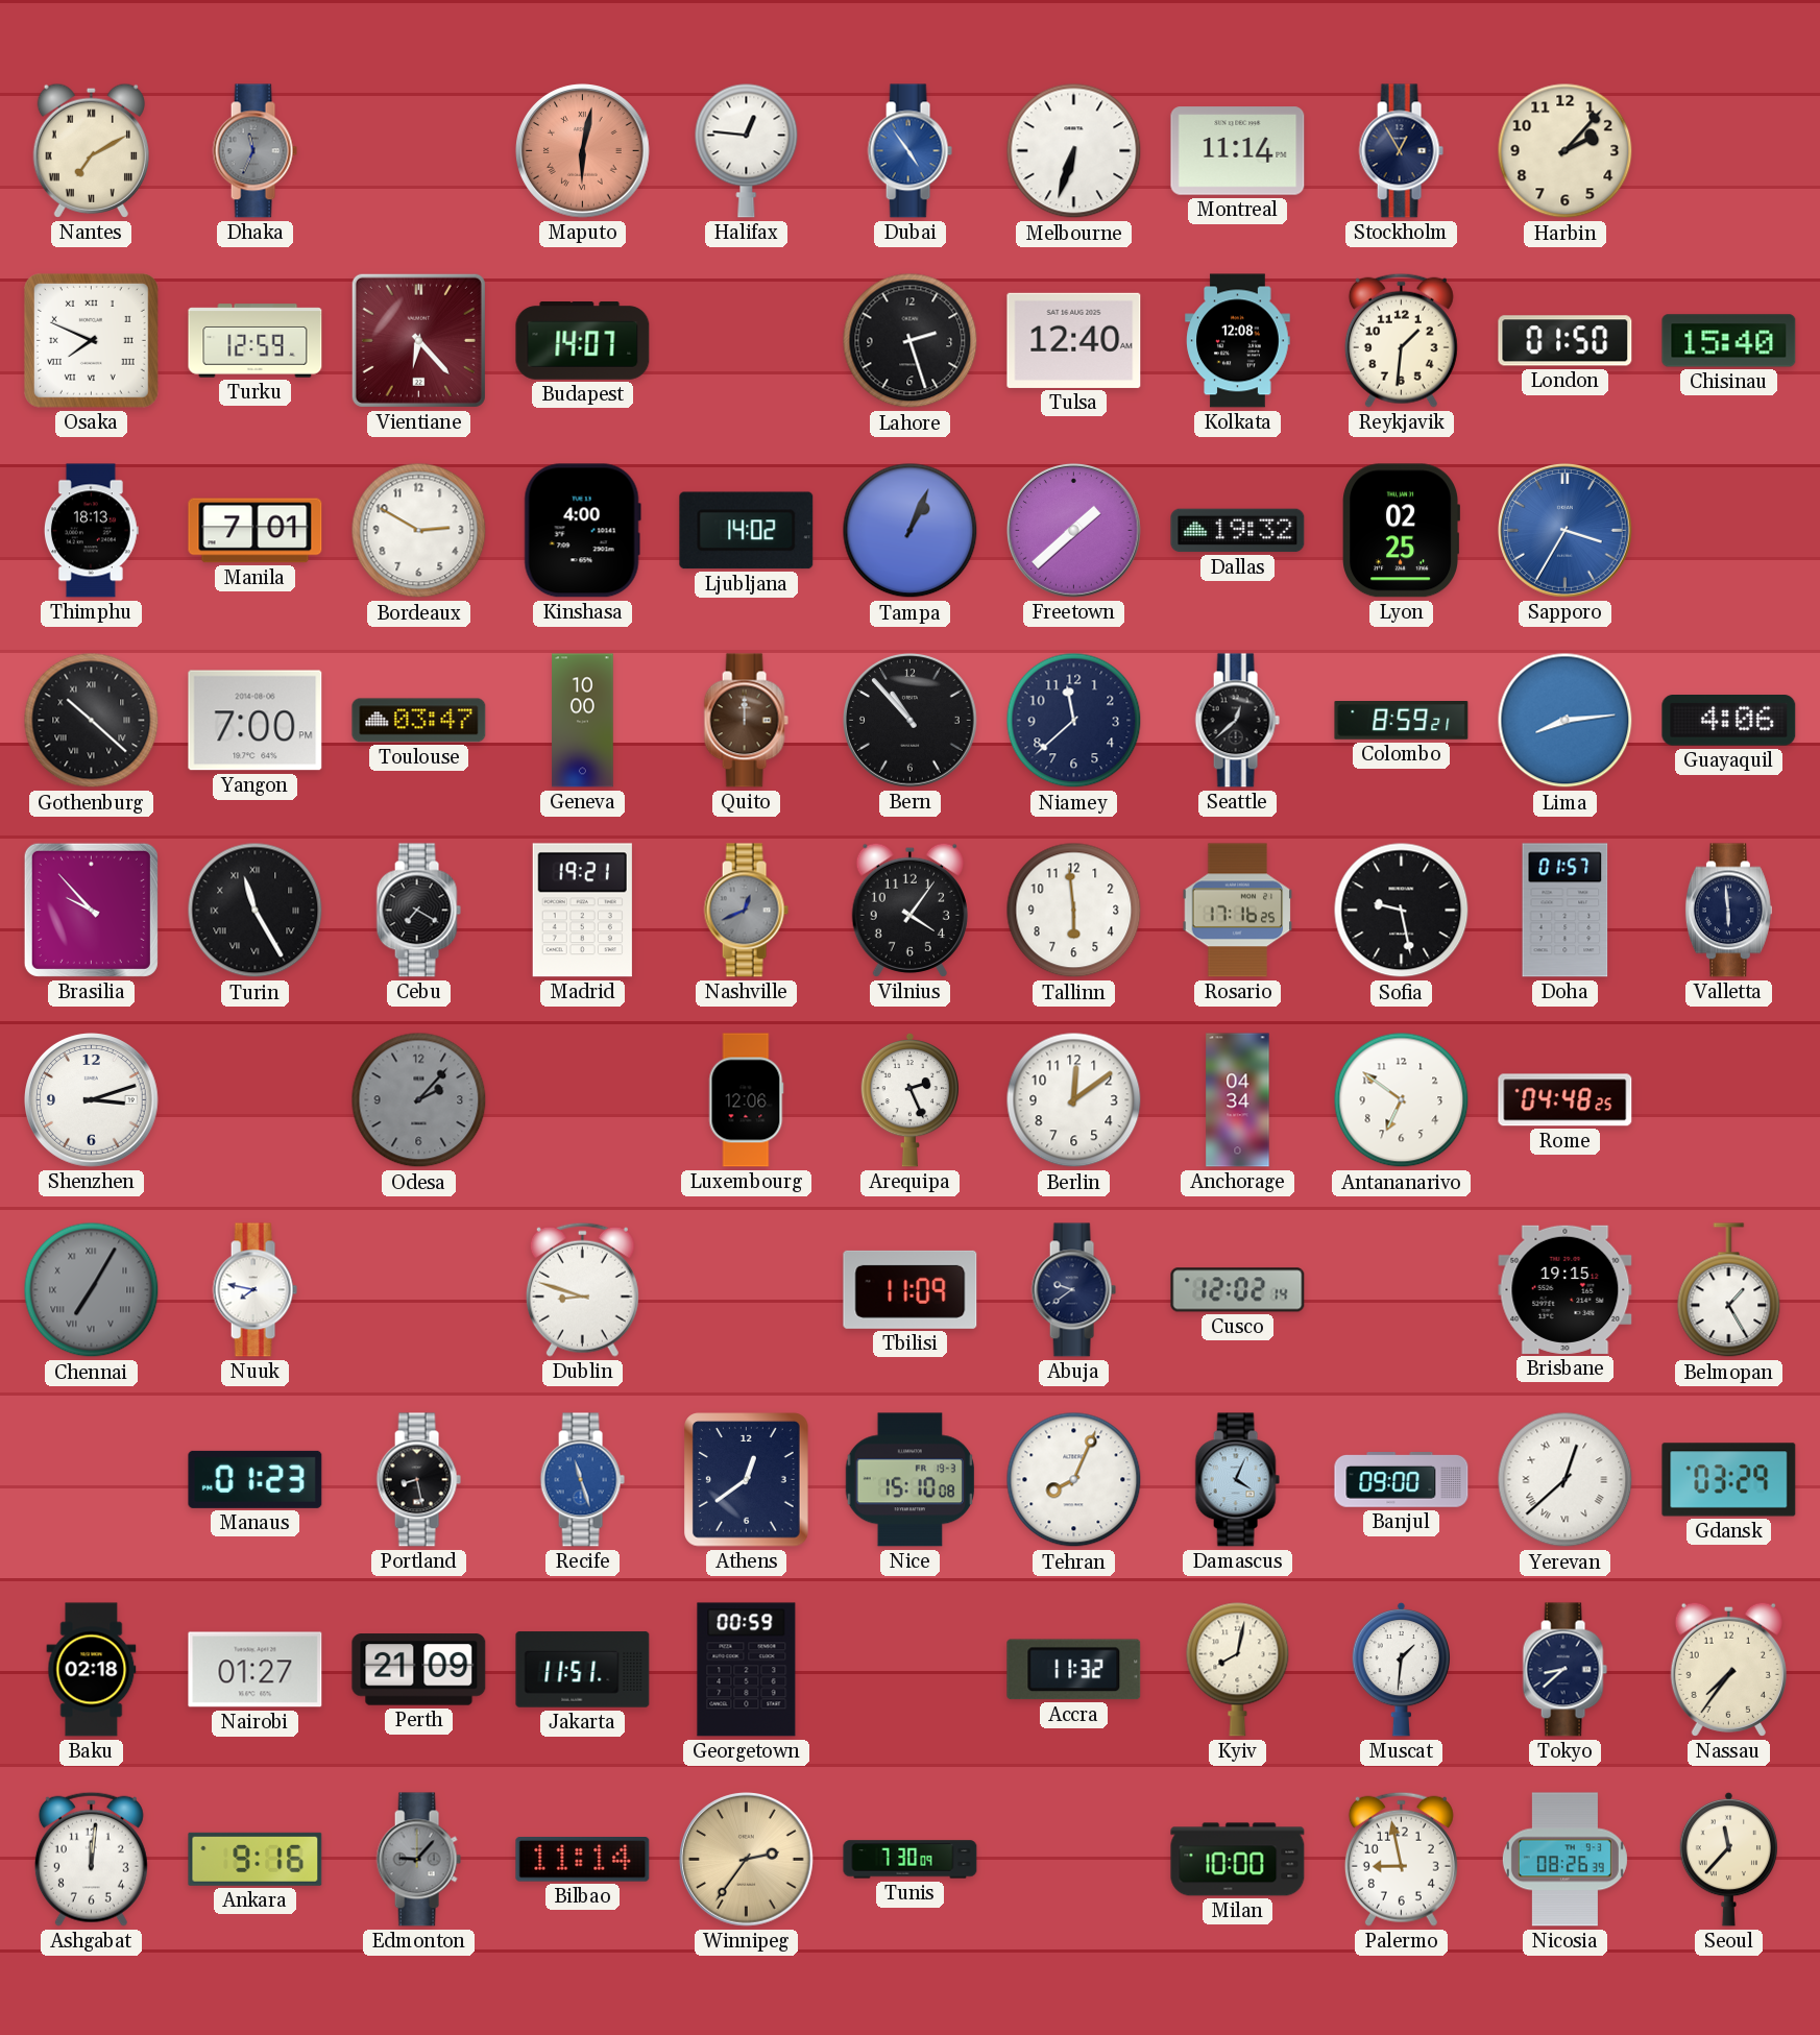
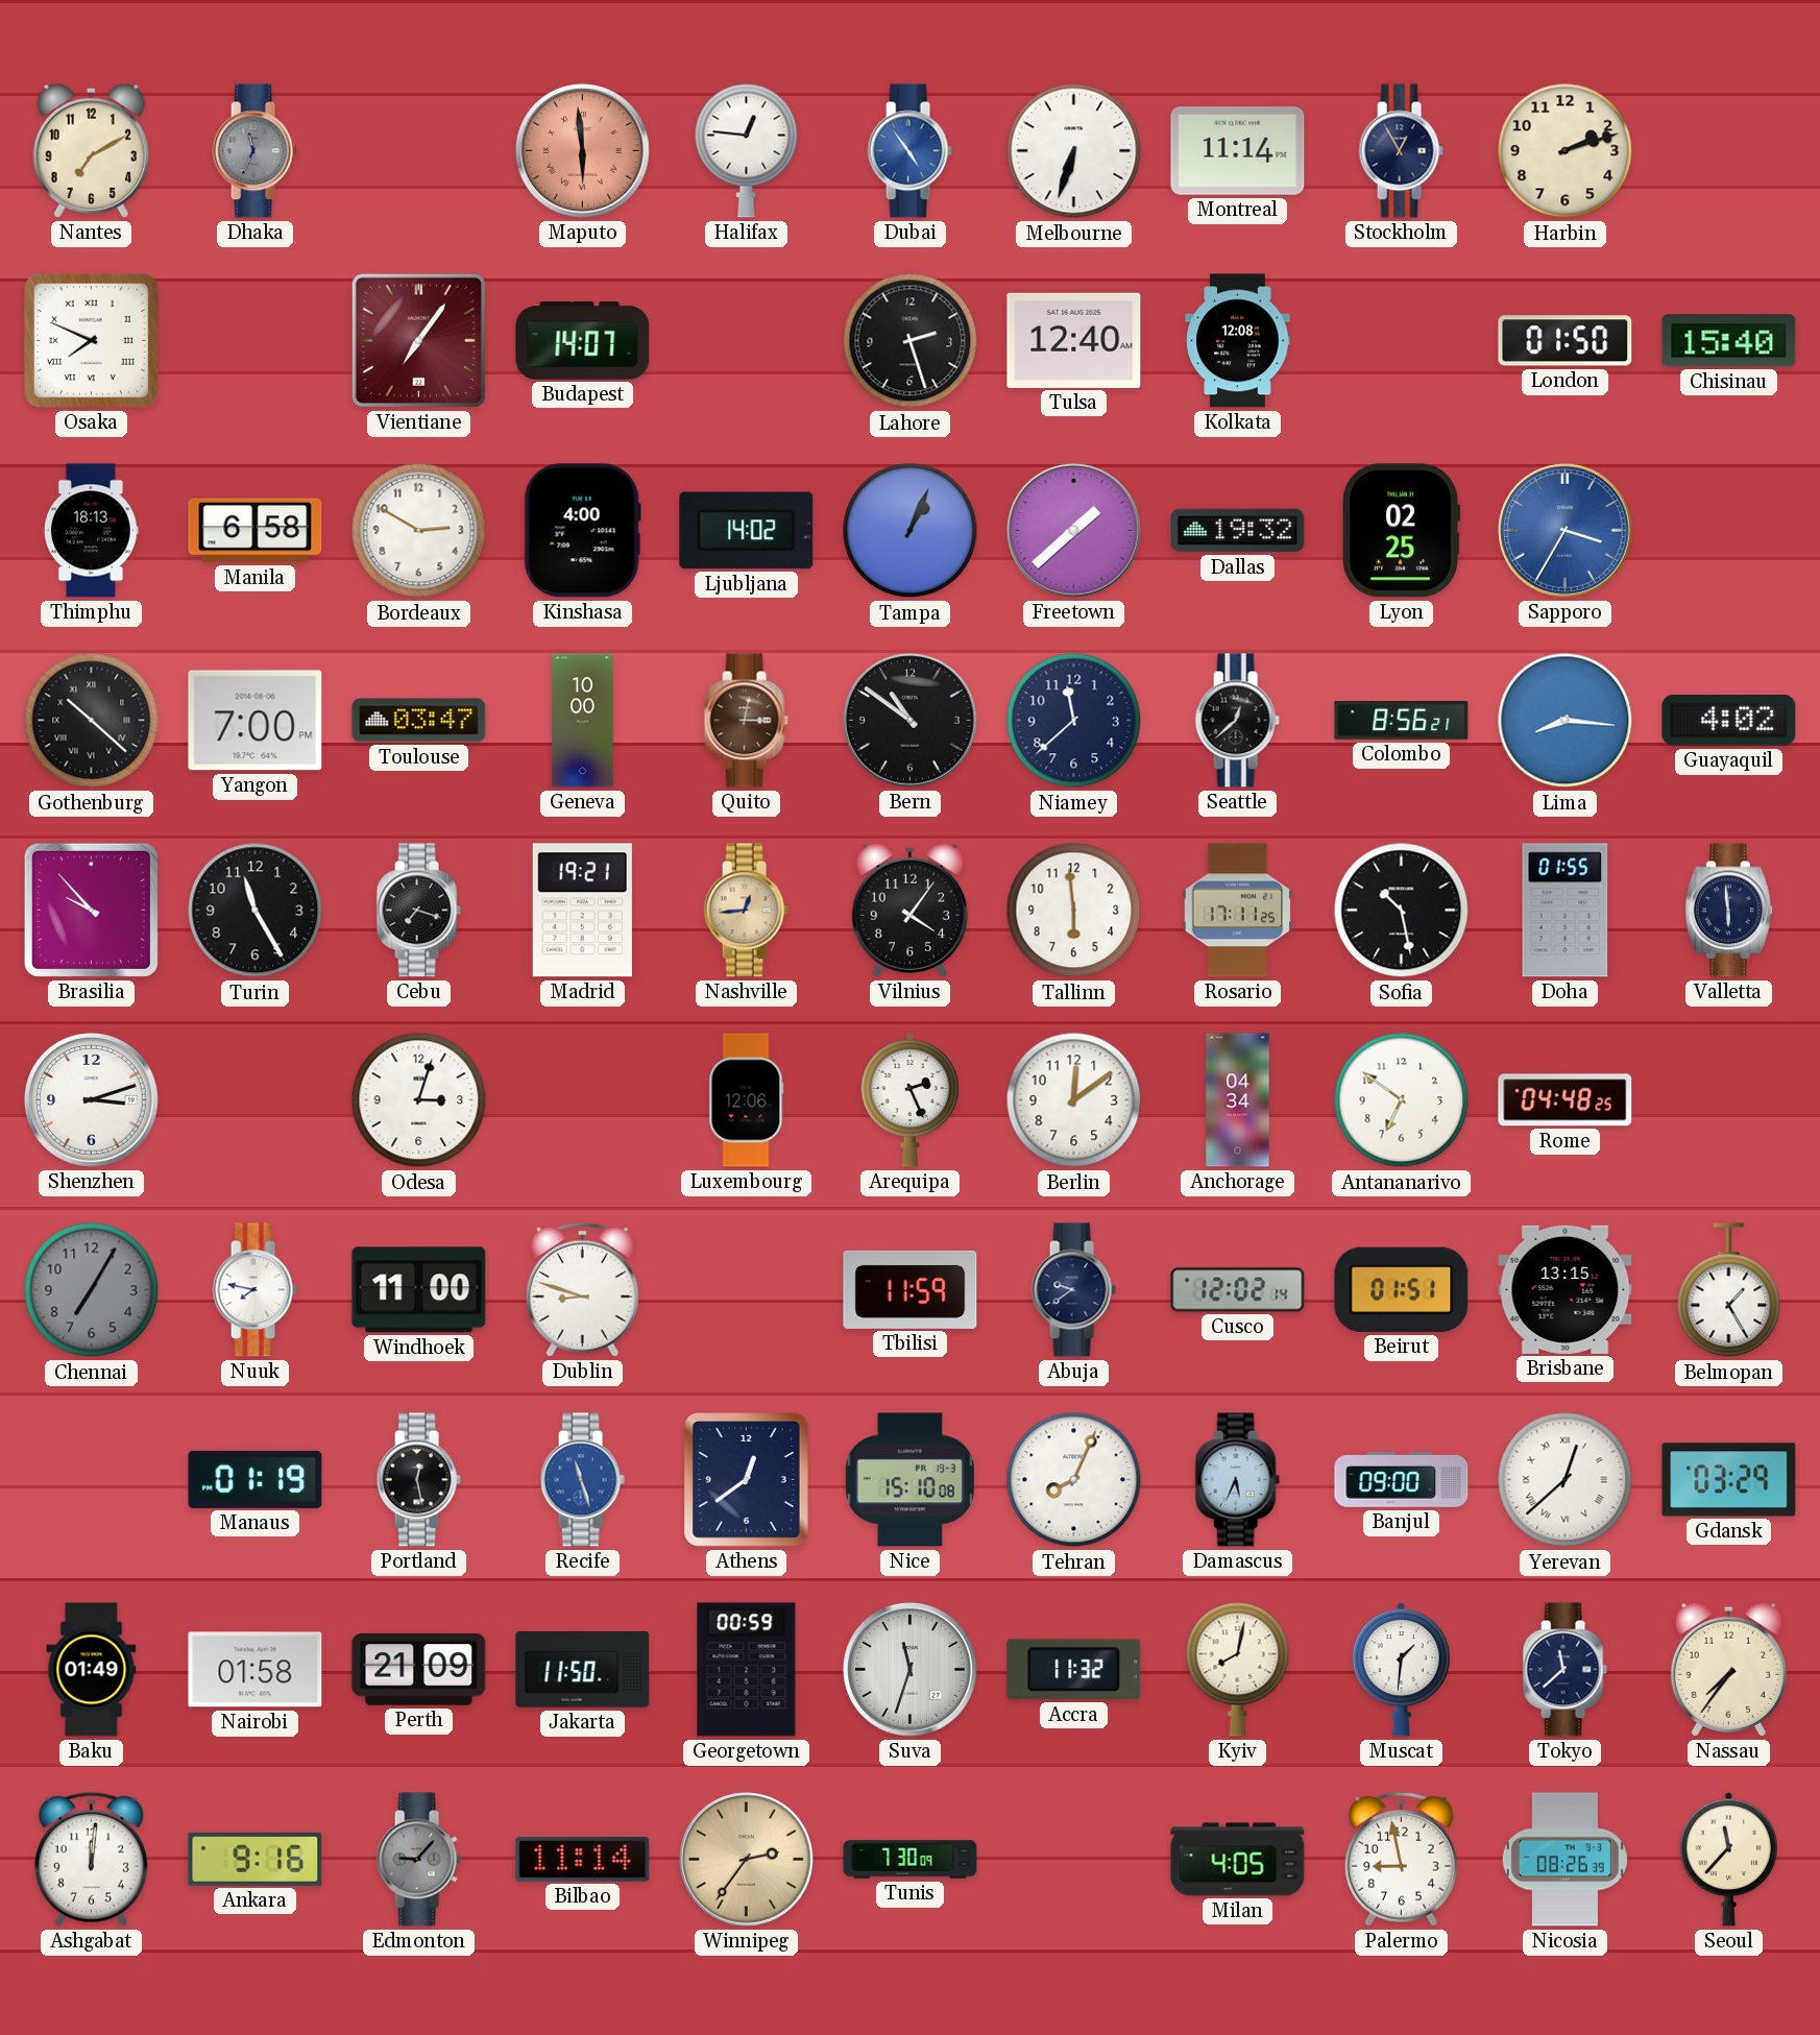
Nantes numerals: Roman -> Arabic (91, 150)
Maputo: 6:02 -> 5:59 (583, 151)
Harbin: 2:07 -> 2:12 (1566, 151)
Turku: 12:59 -> none (256, 341)
Vientiane: 6:23 -> 7:06 (418, 340)
Reykjavik: 1:31 -> none (1401, 340)
Manila: 7:01 -> 6:58 (256, 531)
Quito: 12:00 -> 3:02 (746, 721)
Bern: 10:53 -> 10:51 (911, 721)
Colombo: 8:59 -> 8:56 (1402, 721)
Lima: 8:14 -> 8:16 (1566, 721)
Guayaquil: 4:06 -> 4:02 (1729, 721)
Turin numerals: Roman -> Arabic (256, 911)
Cebu: 7:20 -> 7:18 (418, 911)
Nashville: 12:41 -> 12:44 (746, 911)
Nashville dial: grey -> champagne (746, 911)
Rosario: 17:16 -> 17:11 (1238, 911)
Sofia: 9:28 -> 10:28 (1402, 911)
Doha: 01:57 -> 01:55 (1566, 911)
Odesa: 2:07 -> 3:03 (419, 1100)
Odesa dial: grey -> white (419, 1100)
Chennai numerals: Roman -> Arabic (92, 1290)
Windhoek: none -> 11:00 (419, 1290)
Tbilisi: 11:09 -> 11:59 (911, 1289)
Beirut: none -> 01:51 (1402, 1289)
Brisbane: 19:15 -> 13:15 (1566, 1289)
Manaus: 01:23 -> 01:19 (256, 1479)
Portland: 8:28 -> 12:28 (418, 1480)
Damascus: 4:04 -> 5:34 (1237, 1480)
Baku: 02:18 -> 01:49 (92, 1670)
Nairobi: 01:27 -> 01:58 (256, 1670)
Jakarta: 11:51 -> 11:50 (583, 1670)
Suva: none -> 11:33 (911, 1670)
Tokyo: 8:38 -> 11:38 (1564, 1670)
Milan: 10:00 -> 4:05 (1238, 1860)
